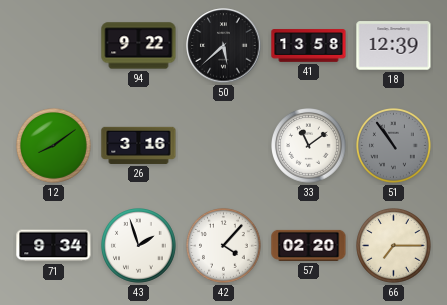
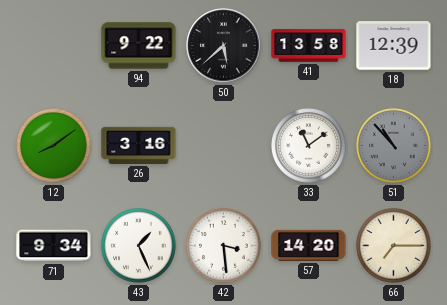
51: 10:54 -> 10:53 (394, 146)
43: 1:57 -> 1:26 (139, 246)
42: 4:07 -> 3:29 (224, 246)
57: 02:20 -> 14:20 (309, 245)
